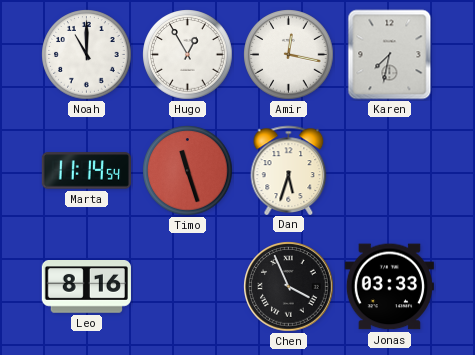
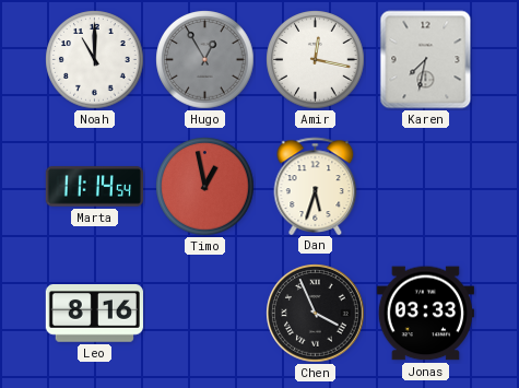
Hugo dial: white -> grey (205, 60)
Timo: 11:27 -> 12:58 (205, 187)
